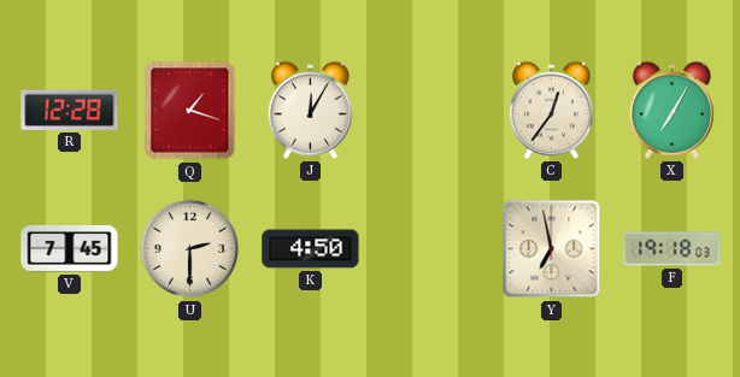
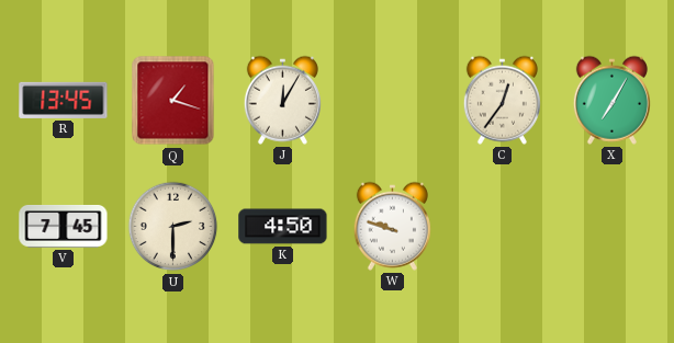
R: 12:28 -> 13:45 (64, 100)
W: none -> 9:48 (392, 226)
Y: 6:58 -> none (552, 249)
F: 19:18 -> none (673, 249)
